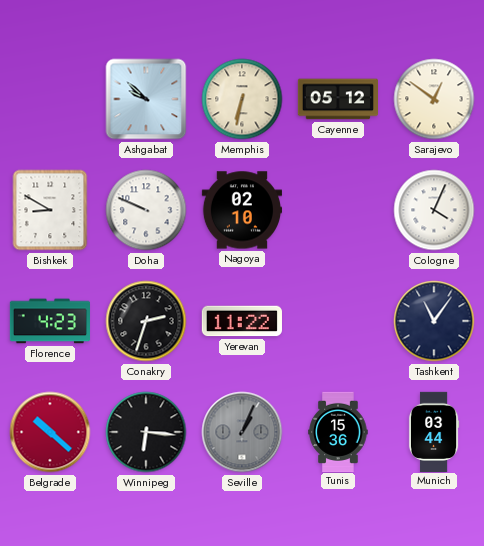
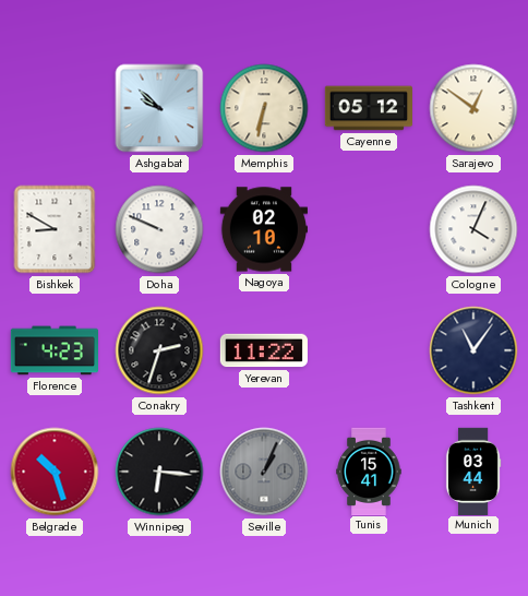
Belgrade: 10:22 -> 10:27 (55, 472)
Tunis: 15:36 -> 15:41 (369, 470)
